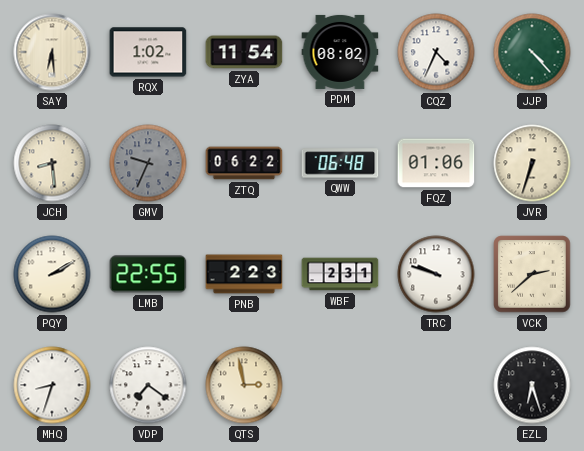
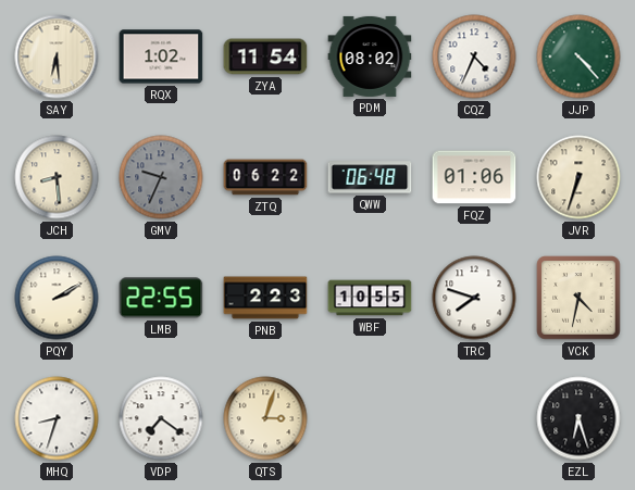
WBF: 2:31 -> 10:55 (370, 298)
TRC: 9:48 -> 7:48 (474, 298)
VCK: 2:38 -> 4:32 (578, 298)
QTS: 2:58 -> 3:03 (265, 418)
